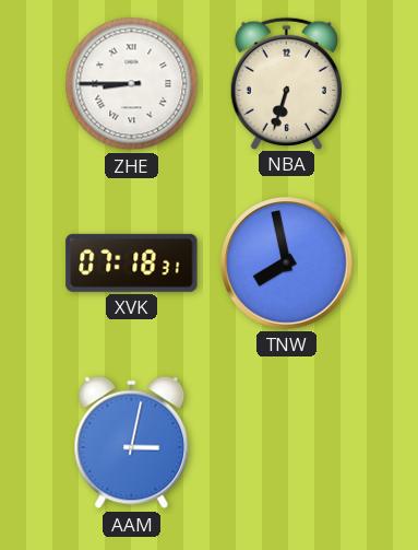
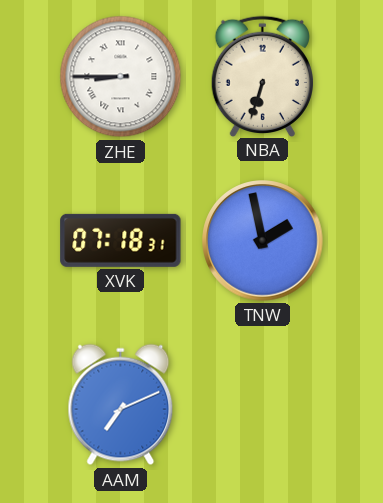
TNW: 7:58 -> 1:58 (263, 241)
AAM: 3:02 -> 7:11 (121, 405)
